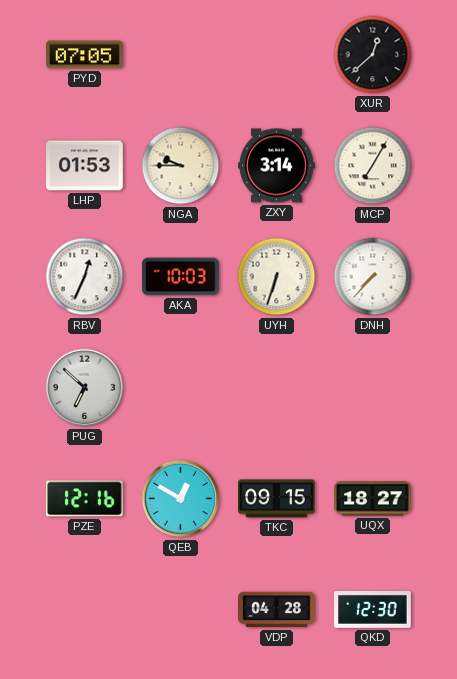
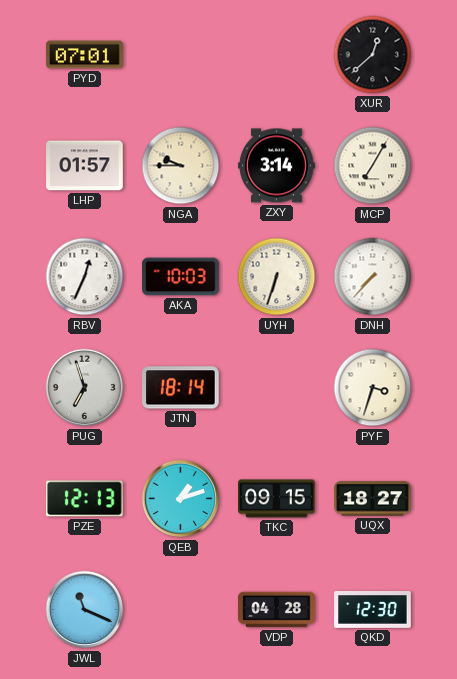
PYD: 07:05 -> 07:01 (85, 55)
LHP: 01:53 -> 01:57 (85, 166)
PUG: 6:52 -> 6:57 (85, 388)
JTN: none -> 18:14 (181, 388)
PYF: none -> 3:33 (373, 388)
PZE: 12:16 -> 12:13 (85, 499)
QEB: 12:50 -> 1:12 (181, 499)
JWL: none -> 11:19 (85, 610)
